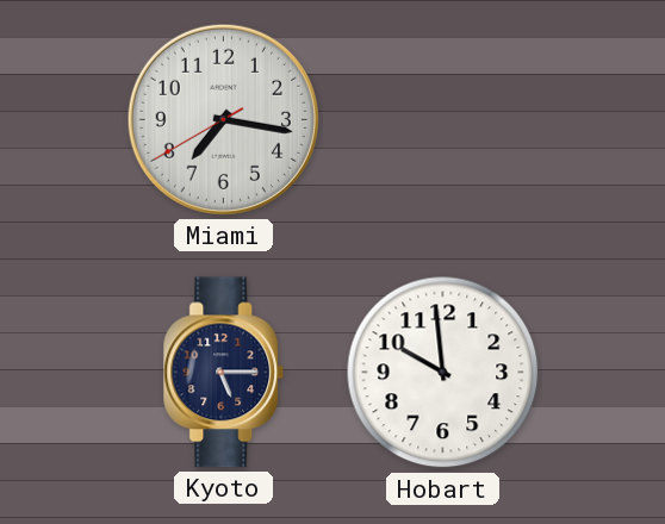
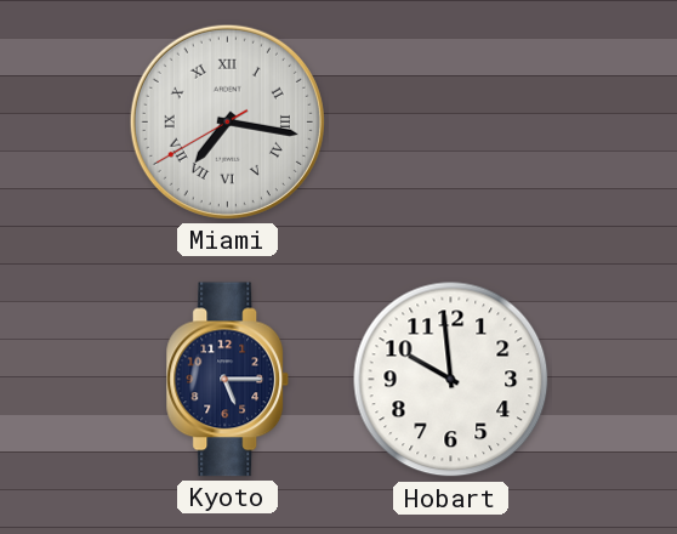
Miami numerals: Arabic -> Roman (227, 121)
